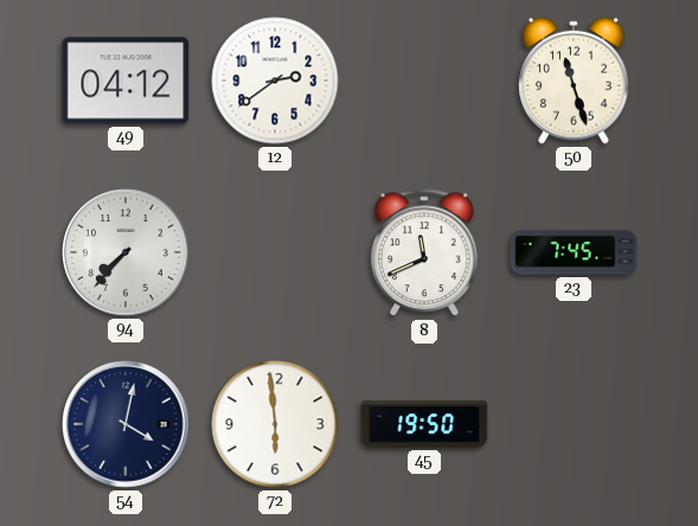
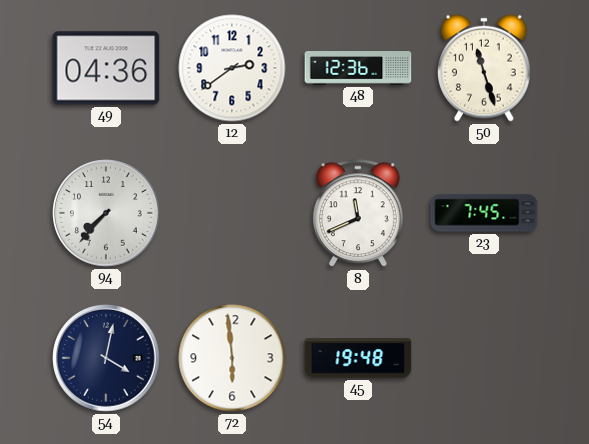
49: 04:12 -> 04:36 (106, 68)
48: none -> 12:36 (358, 69)
45: 19:50 -> 19:48 (358, 358)
